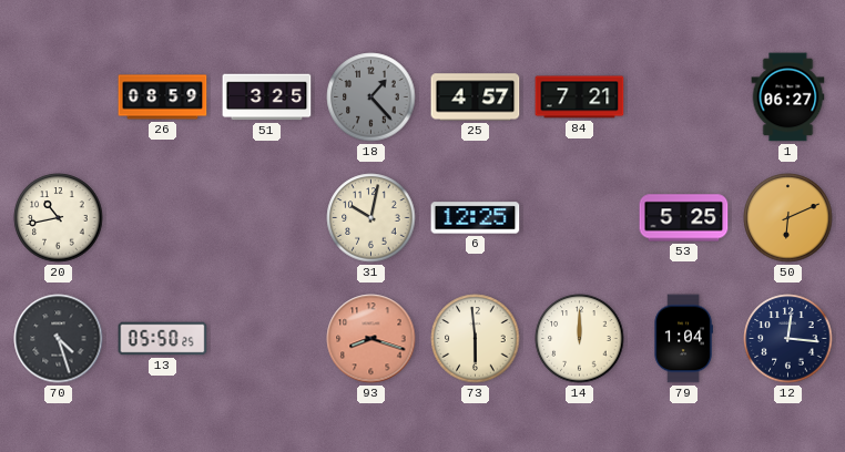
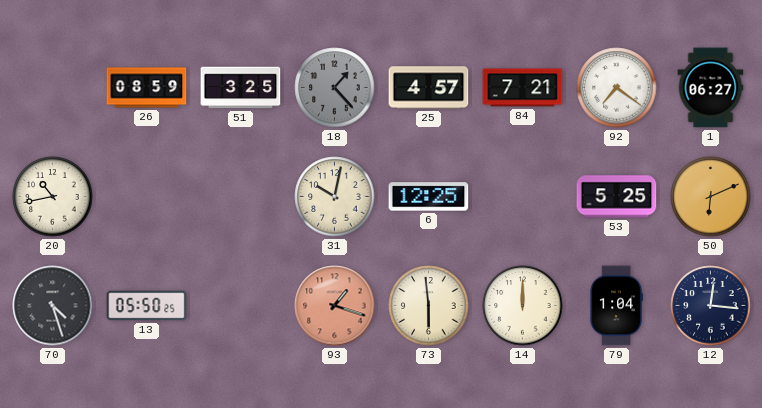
92: none -> 7:21 (617, 88)
93: 8:18 -> 1:18 (335, 306)
